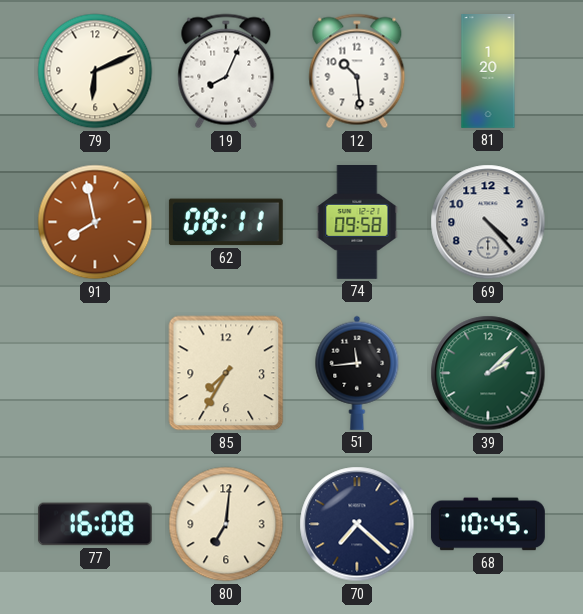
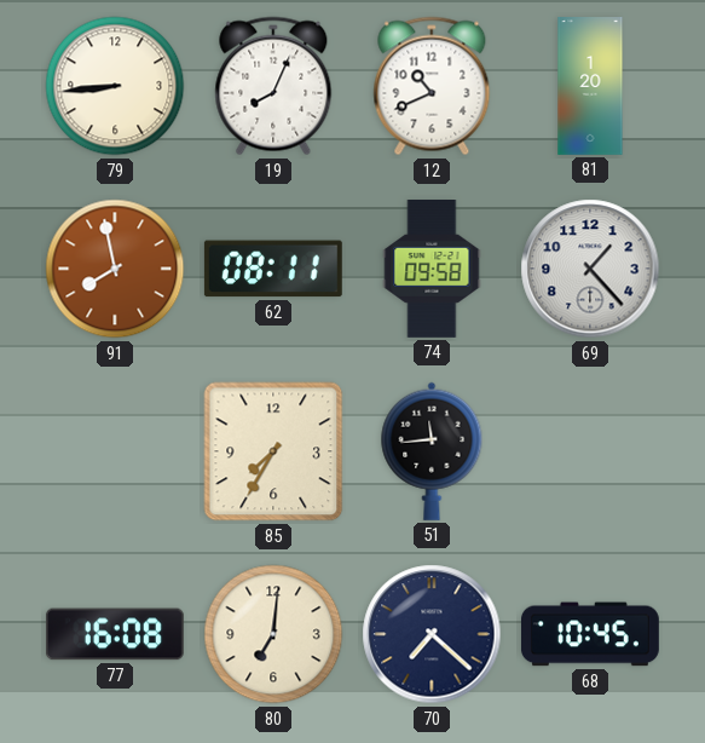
79: 6:11 -> 8:44 (115, 86)
12: 10:29 -> 10:41 (432, 86)
69: 4:23 -> 1:23 (590, 269)
39: 2:08 -> none (488, 373)
